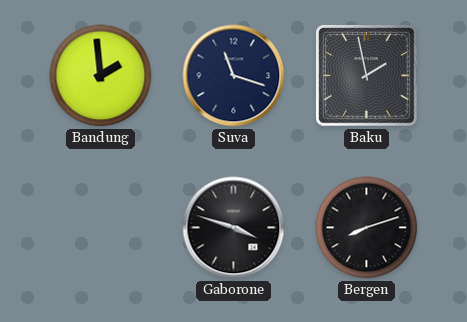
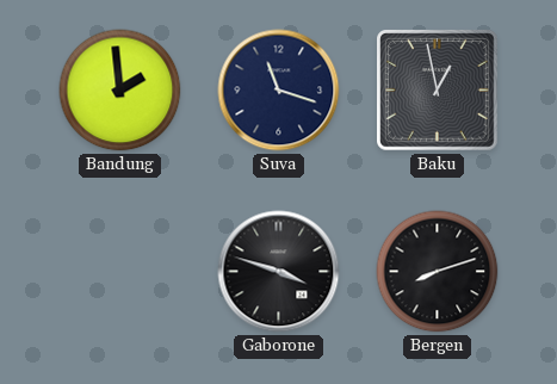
Baku: 1:58 -> 12:58 (438, 91)
